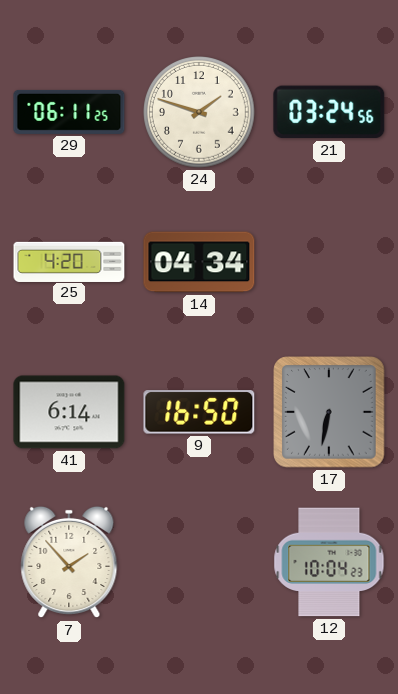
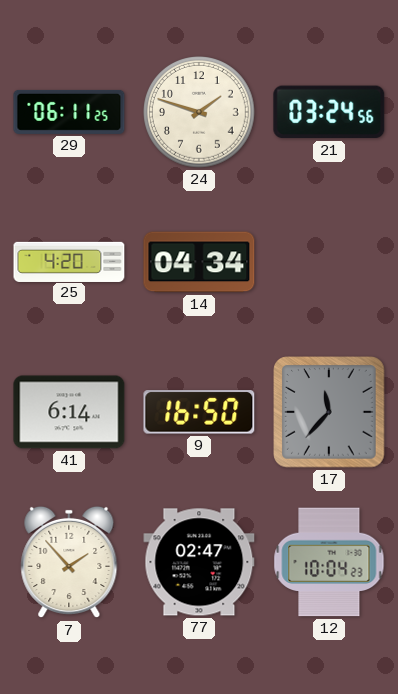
17: 6:32 -> 11:37 (329, 412)
77: none -> 02:47 (199, 562)
